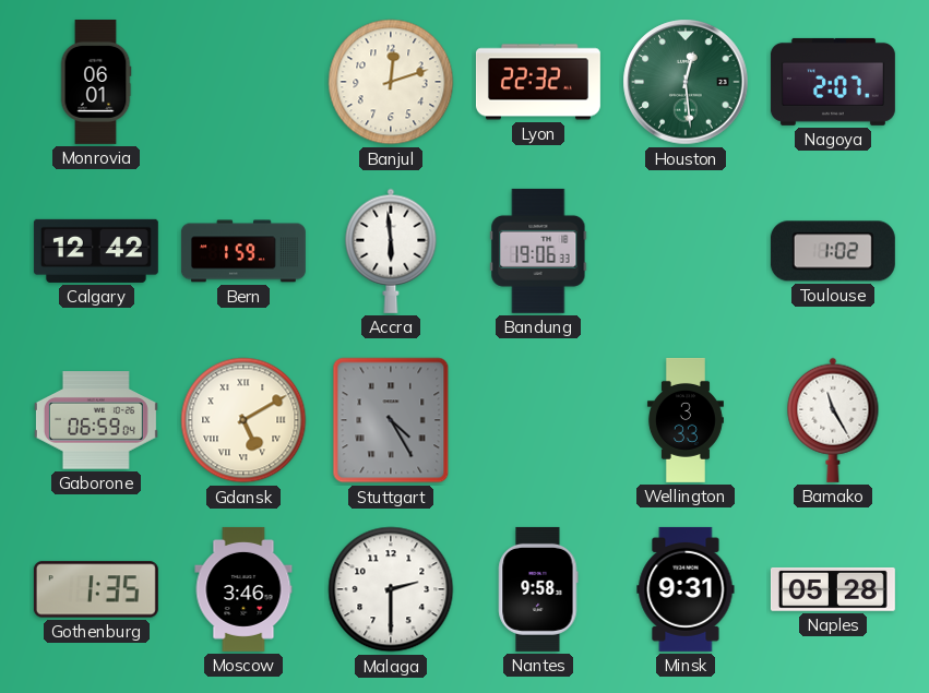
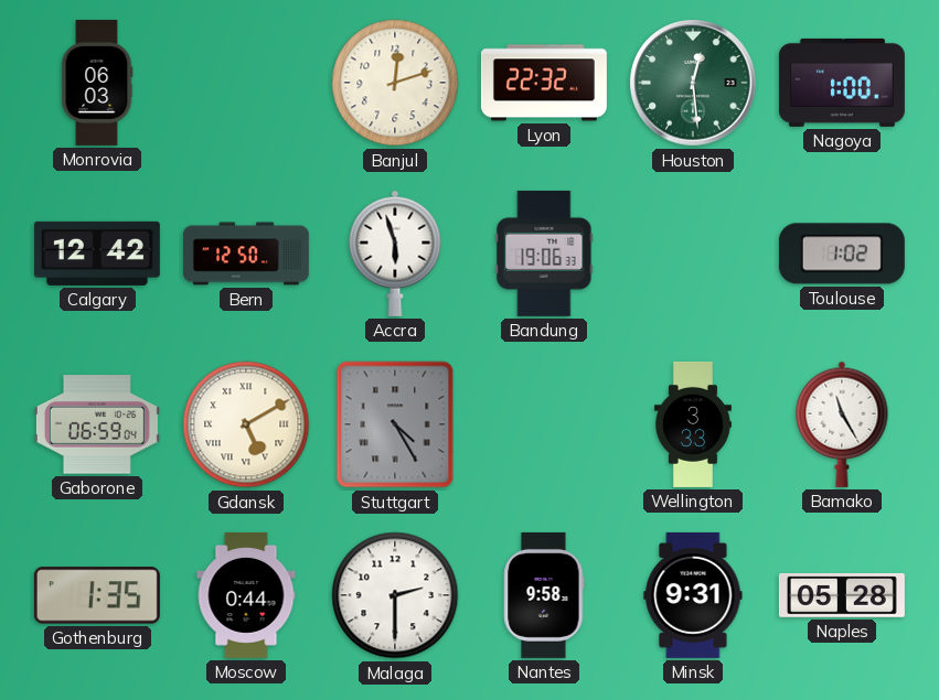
Monrovia: 06:01 -> 06:03 (97, 83)
Nagoya: 2:07 -> 1:00 (842, 83)
Bern: 1:59 -> 12:50 (246, 254)
Accra: 5:59 -> 5:57 (395, 254)
Moscow: 3:46 -> 0:44 (246, 595)
